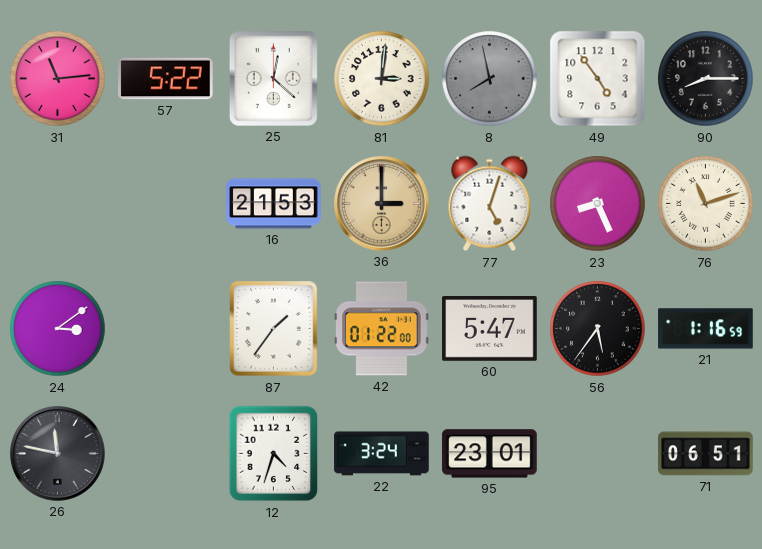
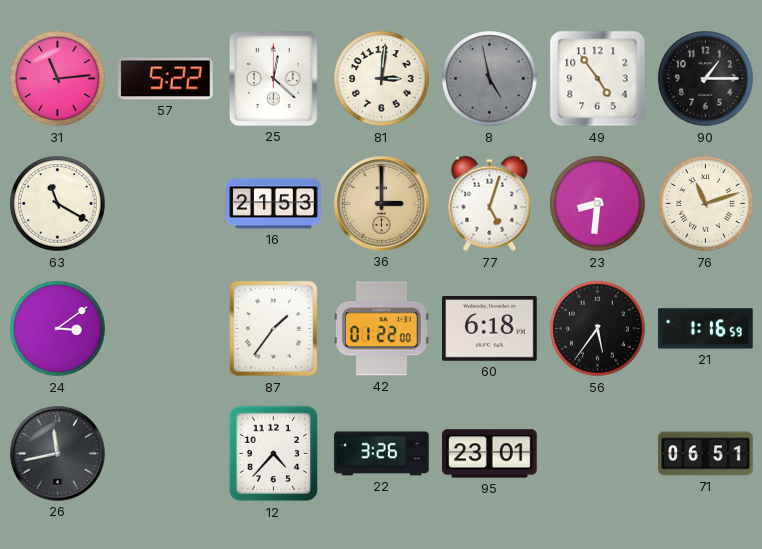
8: 7:58 -> 4:58 (490, 79)
90: 8:15 -> 1:15 (706, 79)
63: none -> 11:20 (58, 204)
23: 8:26 -> 8:31 (598, 204)
60: 5:47 -> 6:18 (490, 329)
26: 11:47 -> 11:43 (58, 454)
12: 4:33 -> 4:37 (274, 454)
22: 3:24 -> 3:26 (382, 454)
